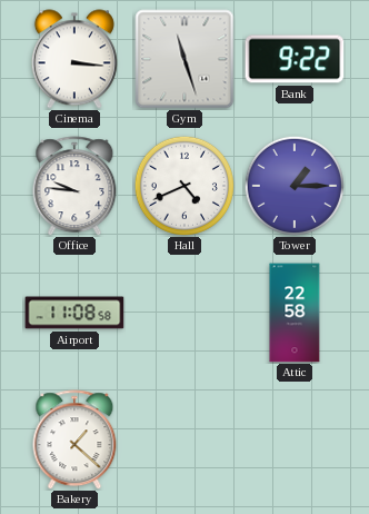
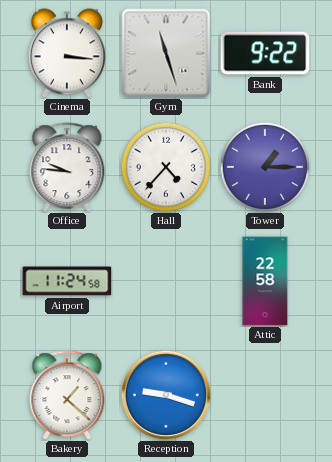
Hall: 4:41 -> 4:37 (166, 167)
Airport: 11:08 -> 11:24 (67, 281)
Reception: none -> 9:18 (166, 395)
